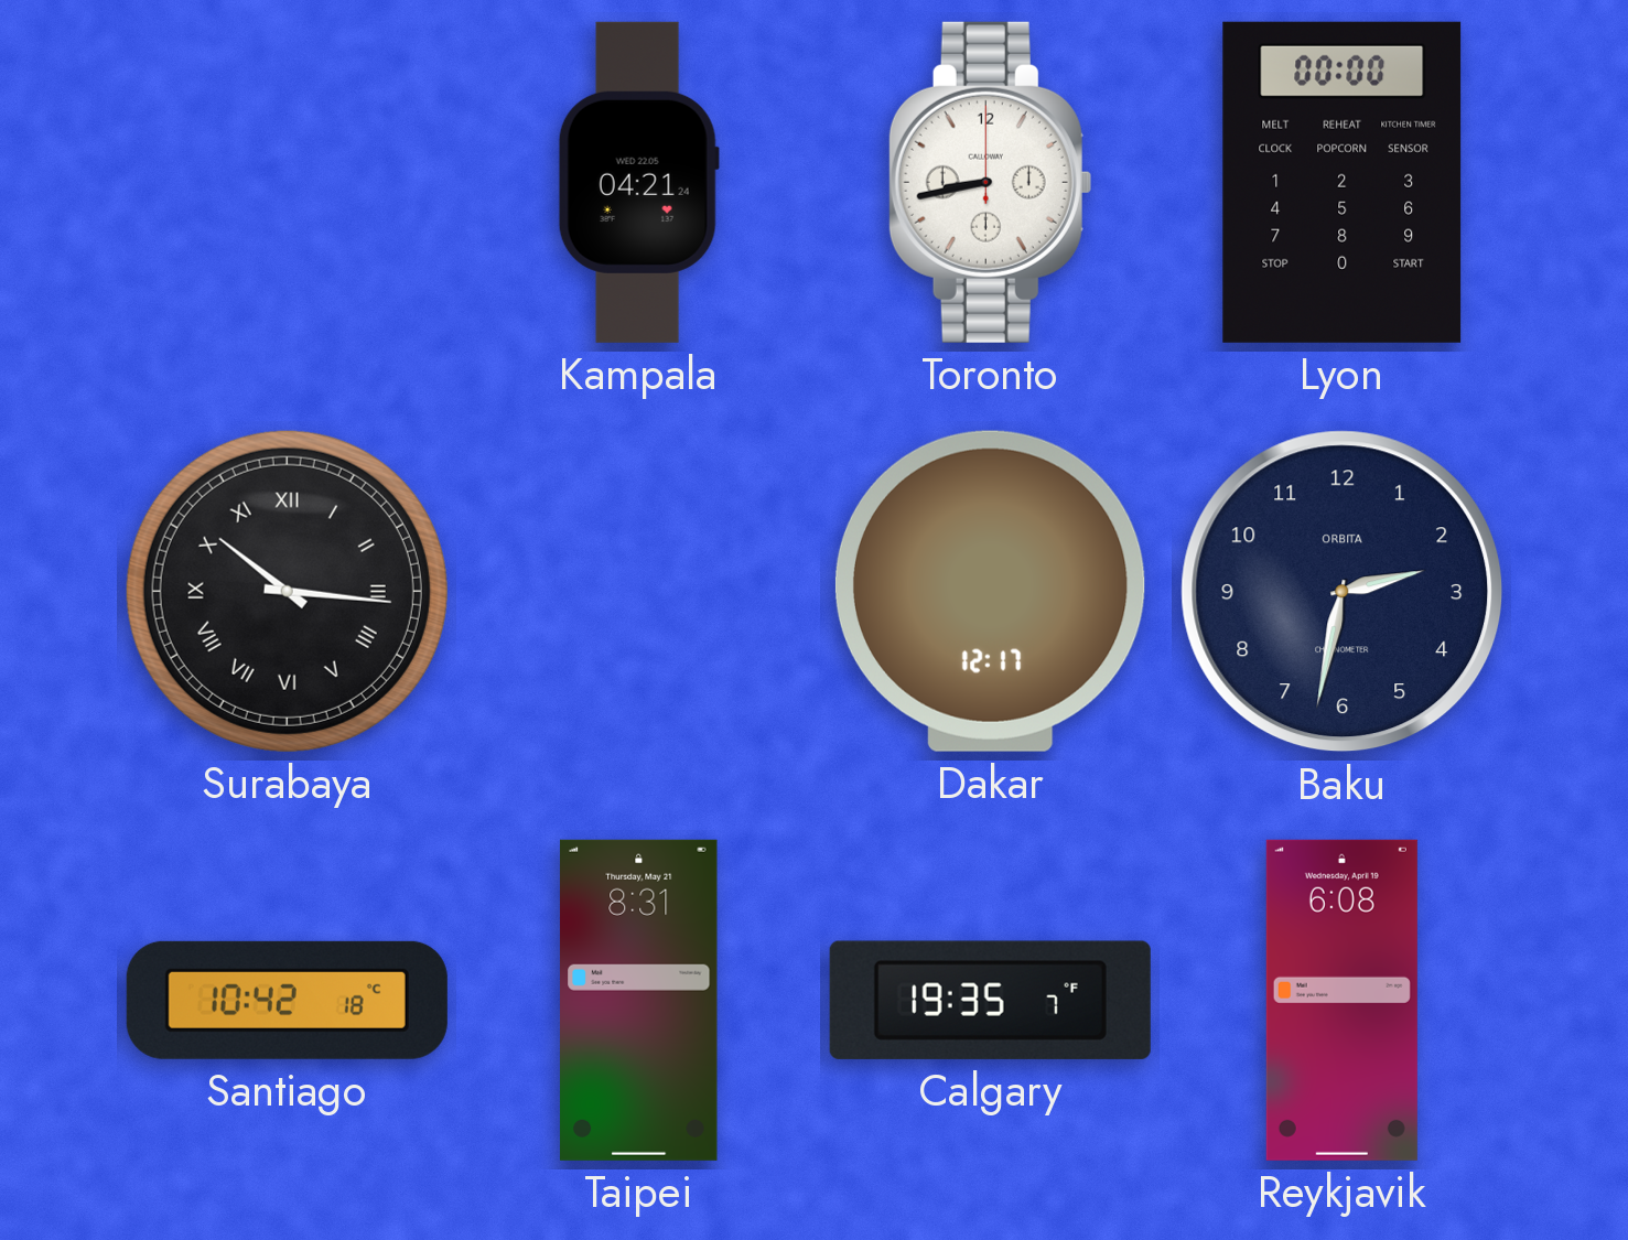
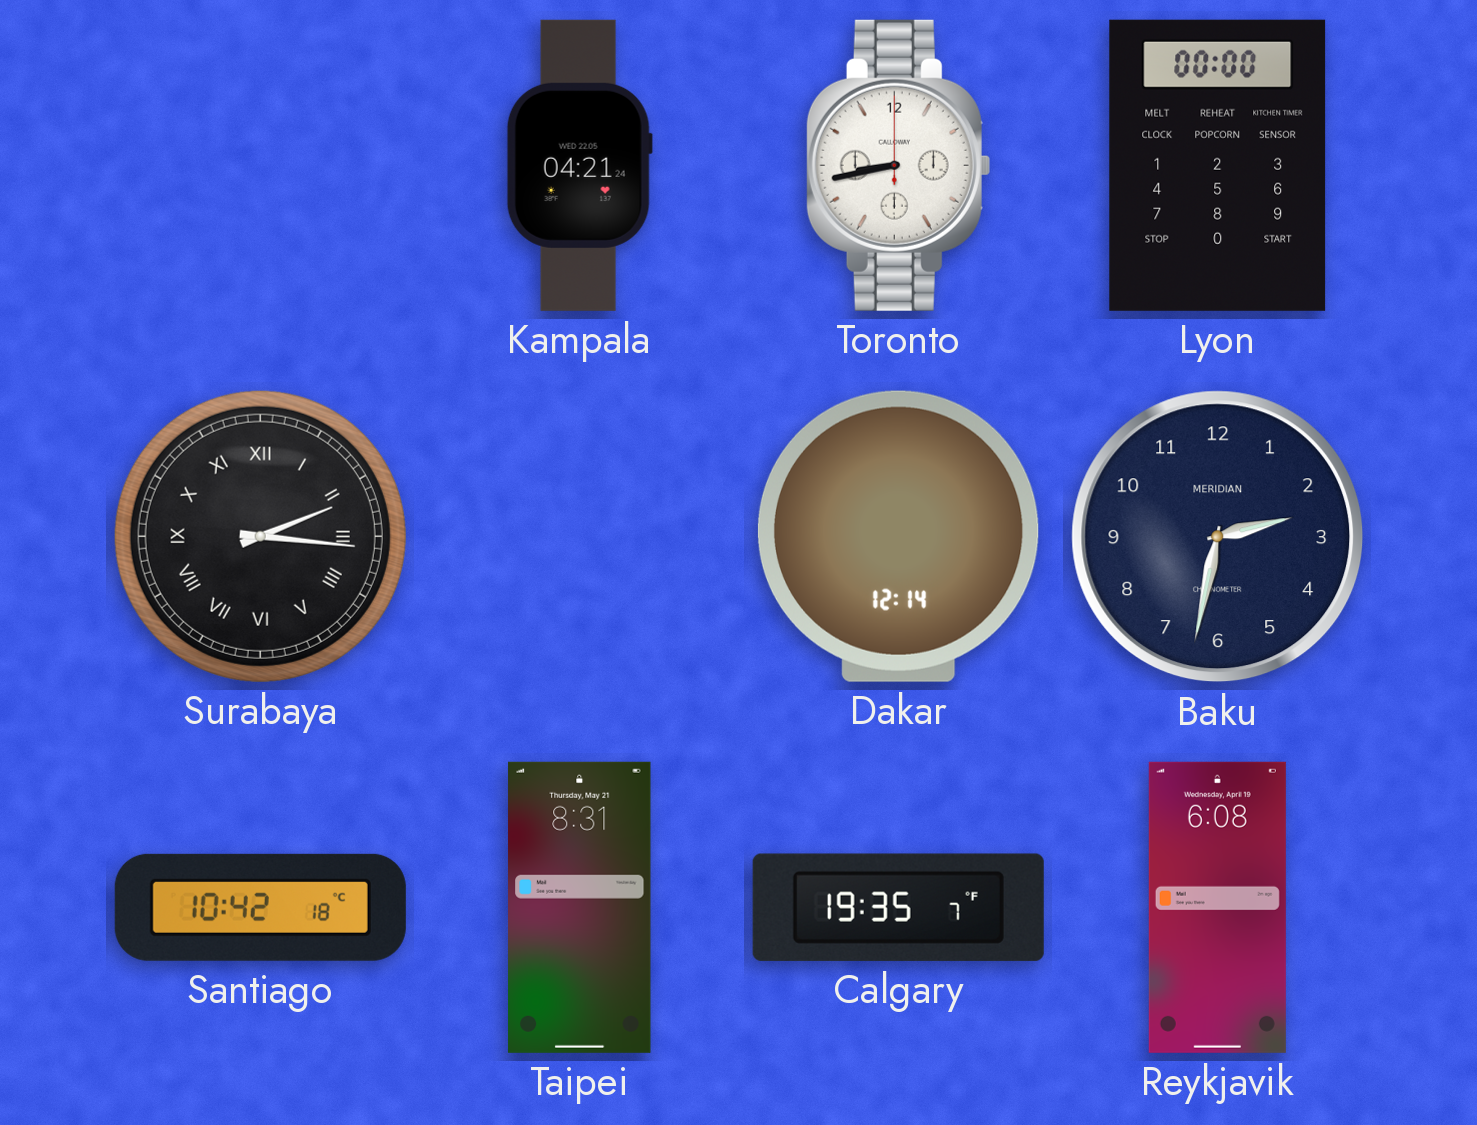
Surabaya: 10:16 -> 2:16 (260, 536)
Dakar: 12:17 -> 12:14 (898, 536)
Baku brand: ORBITA -> MERIDIAN (1218, 537)
